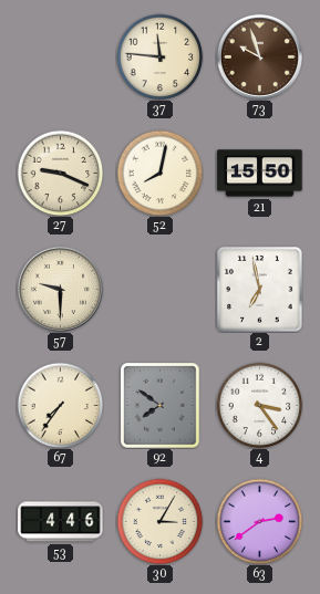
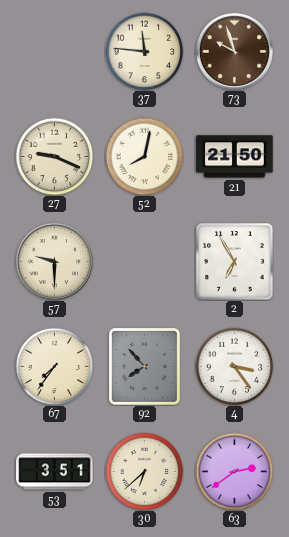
21: 15:50 -> 21:50 (235, 157)
2: 6:58 -> 6:55 (235, 262)
92: 7:51 -> 7:53 (145, 367)
53: 4:46 -> 3:51 (55, 472)
30: 3:05 -> 6:38 (144, 471)
